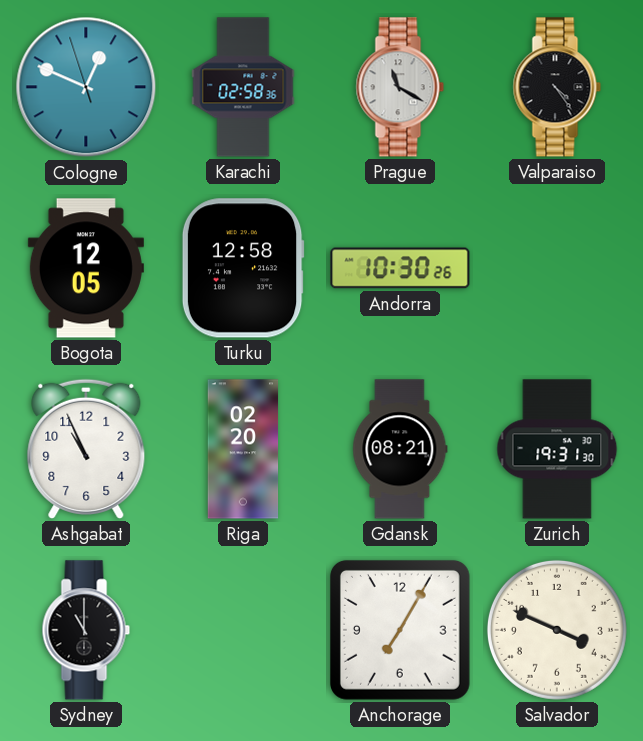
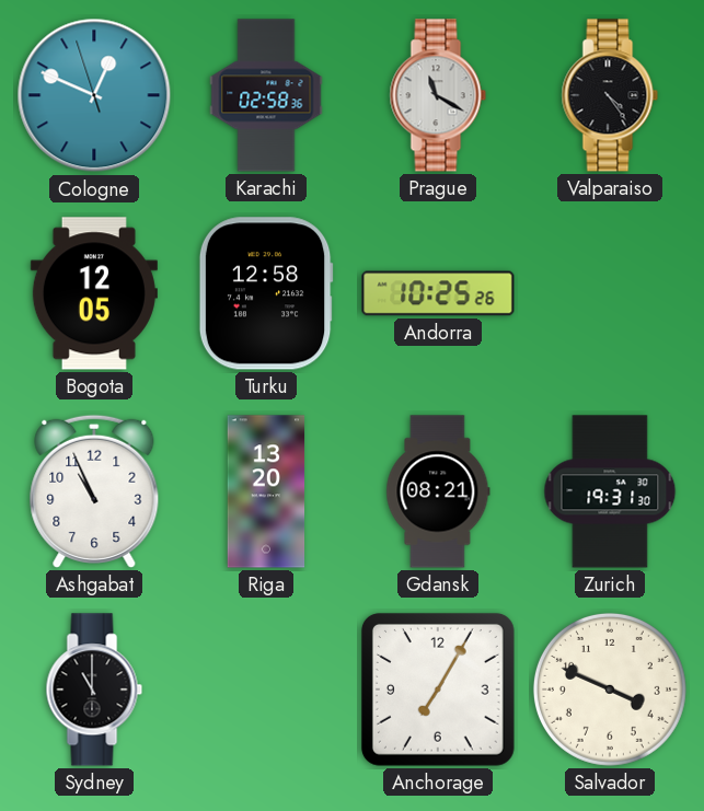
Andorra: 10:30 -> 10:25 (438, 293)
Riga: 02:20 -> 13:20 (266, 491)
